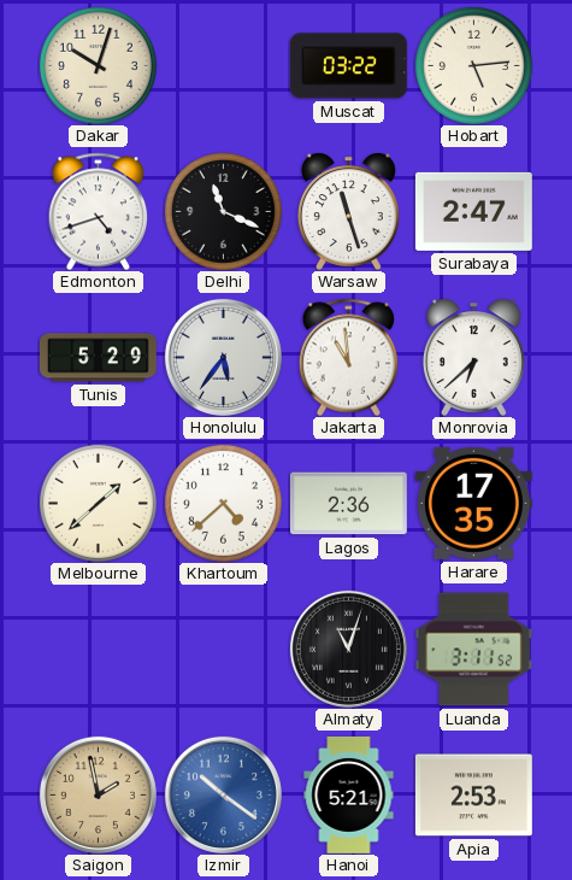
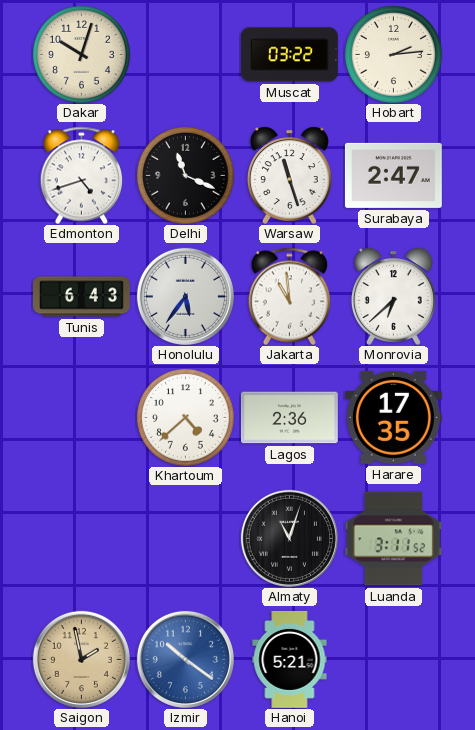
Hobart: 5:14 -> 2:14 (393, 54)
Tunis: 5:29 -> 6:43 (81, 297)
Melbourne: 1:38 -> none (98, 503)
Apia: 2:53 -> none (473, 796)
